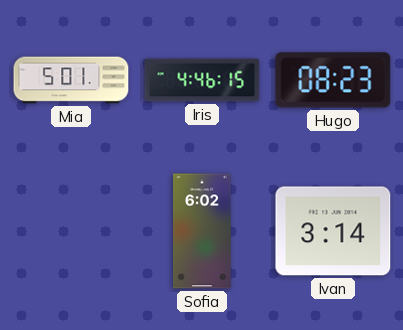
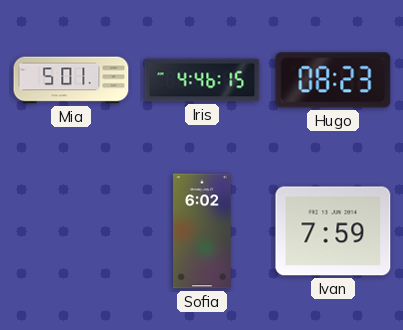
Ivan: 3:14 -> 7:59 (333, 231)
